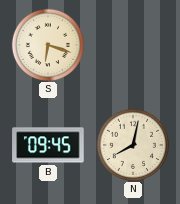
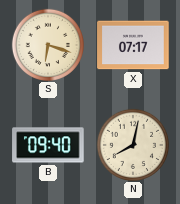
X: none -> 07:17 (133, 45)
B: 09:45 -> 09:40 (48, 145)
